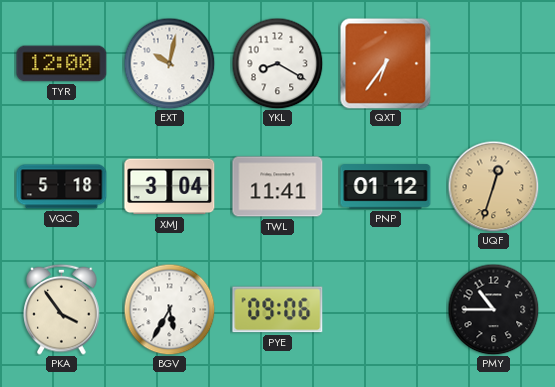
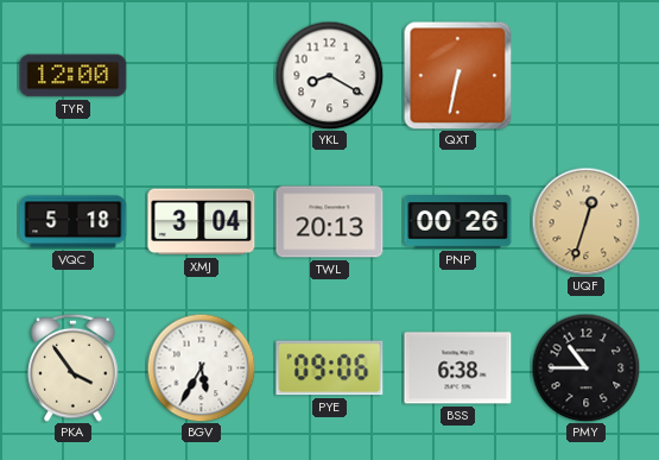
EXT: 10:02 -> none (169, 63)
QXT: 6:36 -> 6:32 (457, 75)
TWL: 11:41 -> 20:13 (330, 222)
PNP: 01:12 -> 00:26 (458, 222)
BSS: none -> 6:38 (458, 368)
